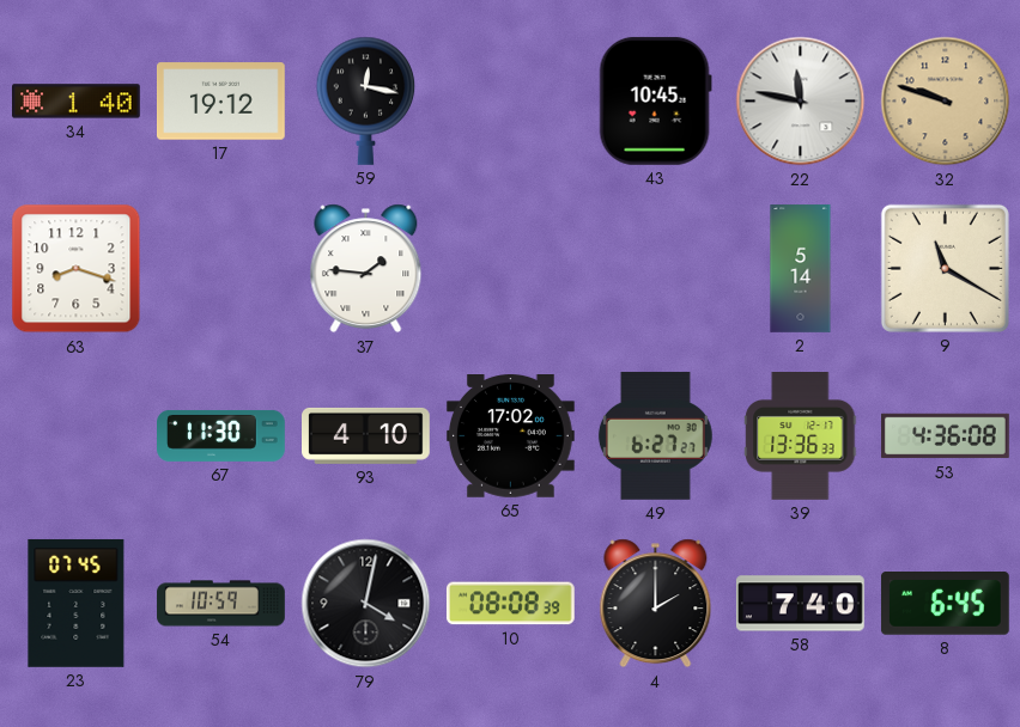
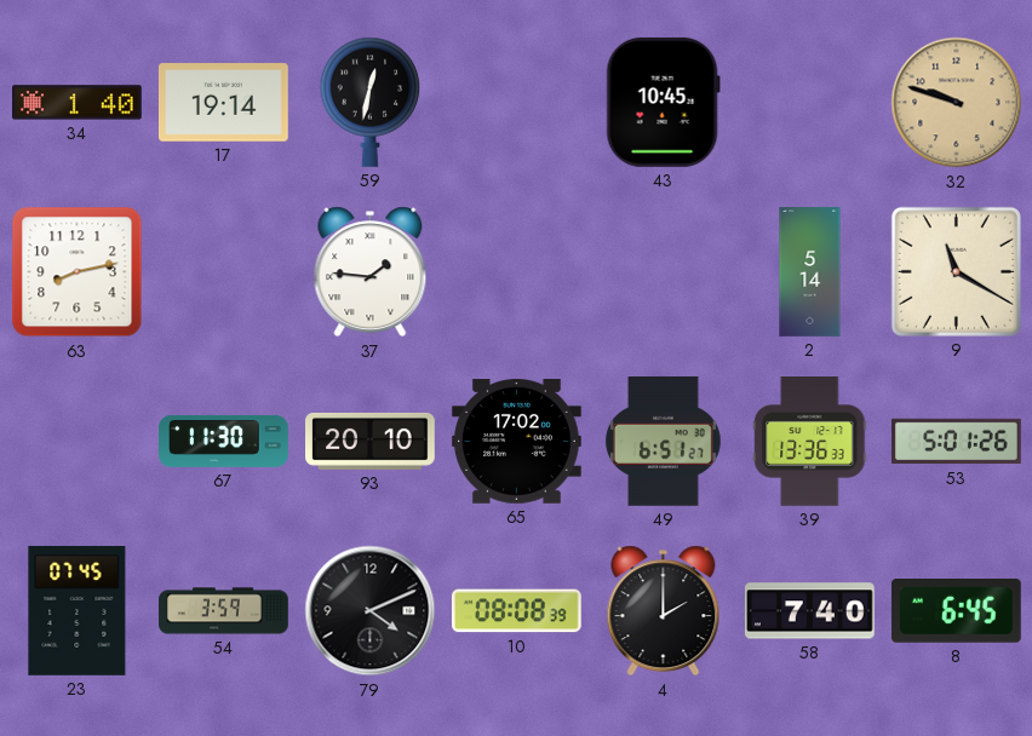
17: 19:12 -> 19:14 (224, 103)
59: 12:17 -> 12:32 (371, 102)
22: 11:47 -> none (801, 102)
63: 8:18 -> 8:13 (78, 272)
93: 4:10 -> 20:10 (371, 441)
49: 6:27 -> 6:51 (663, 441)
53: 4:36 -> 5:01 (957, 442)
54: 10:59 -> 3:59 (224, 611)
79: 4:02 -> 4:11 (371, 611)
